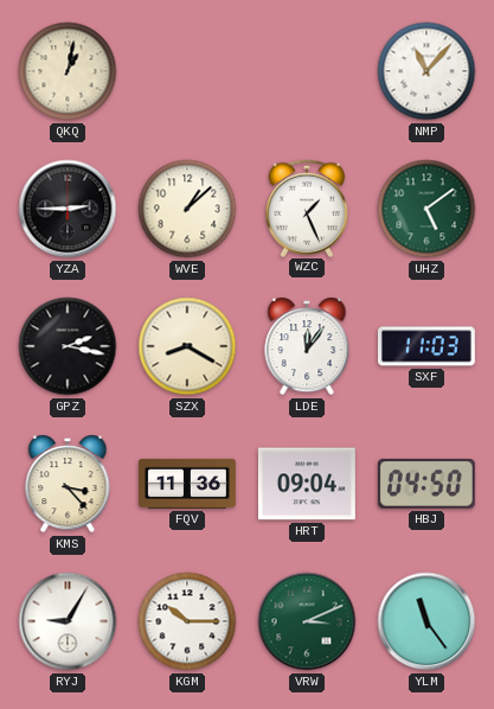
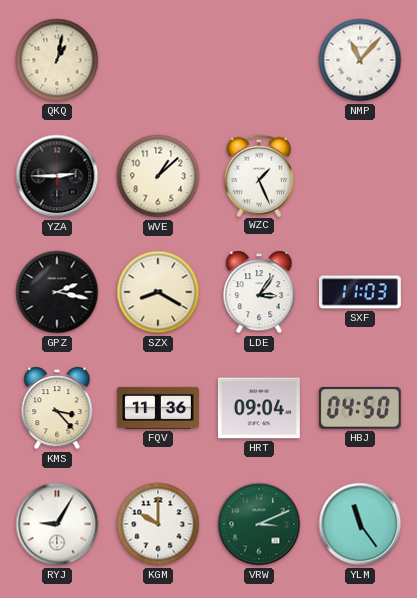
UHZ: 5:09 -> none (426, 209)
LDE: 12:06 -> 3:06 (259, 292)
KGM: 10:15 -> 10:00 (158, 524)
